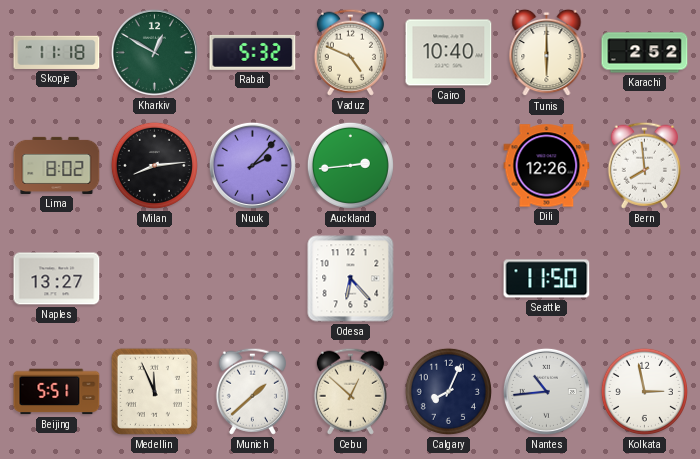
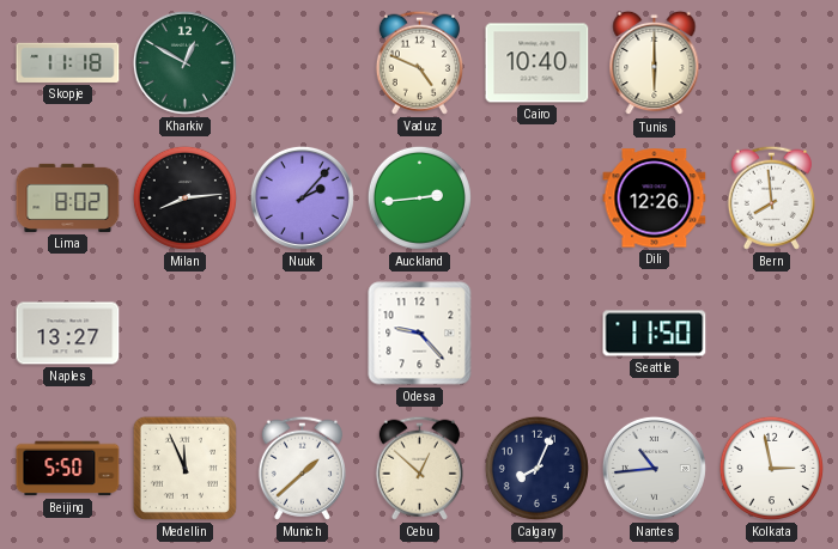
Rabat: 5:32 -> none (253, 52)
Karachi: 2:52 -> none (645, 53)
Odesa: 6:23 -> 9:23 (420, 334)
Beijing: 5:51 -> 5:50 (68, 469)
